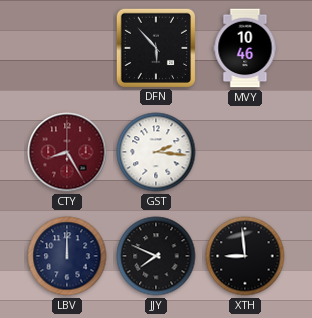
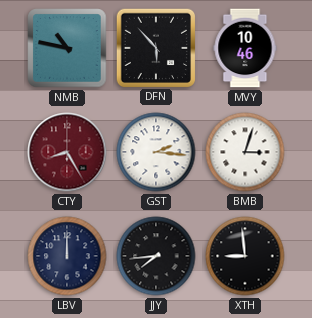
NMB: none -> 10:47 (67, 48)
BMB: none -> 3:03 (245, 152)
JJY: 7:49 -> 7:44 (156, 256)
